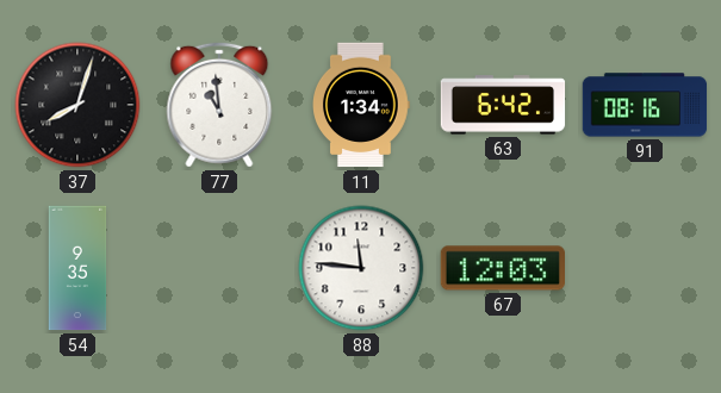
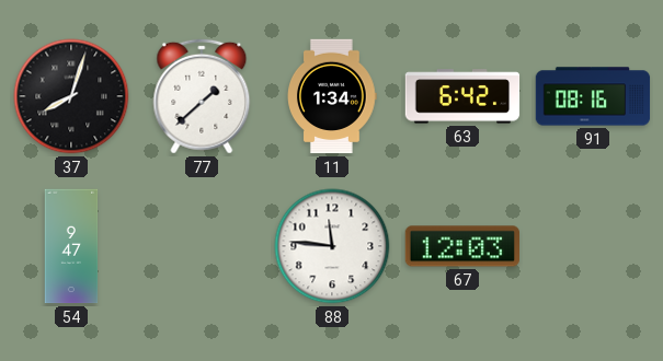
77: 10:59 -> 1:38 (202, 96)
54: 9:35 -> 9:47 (71, 246)
